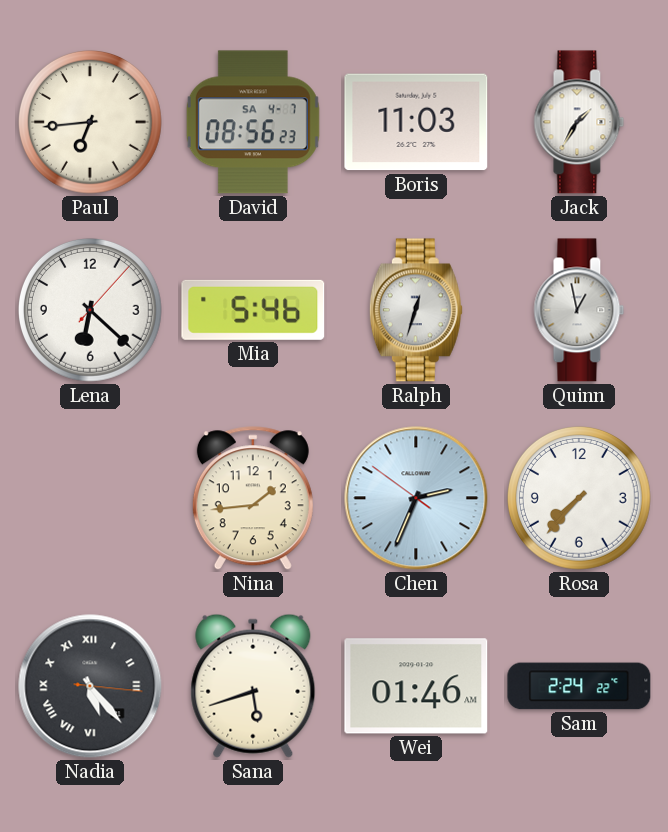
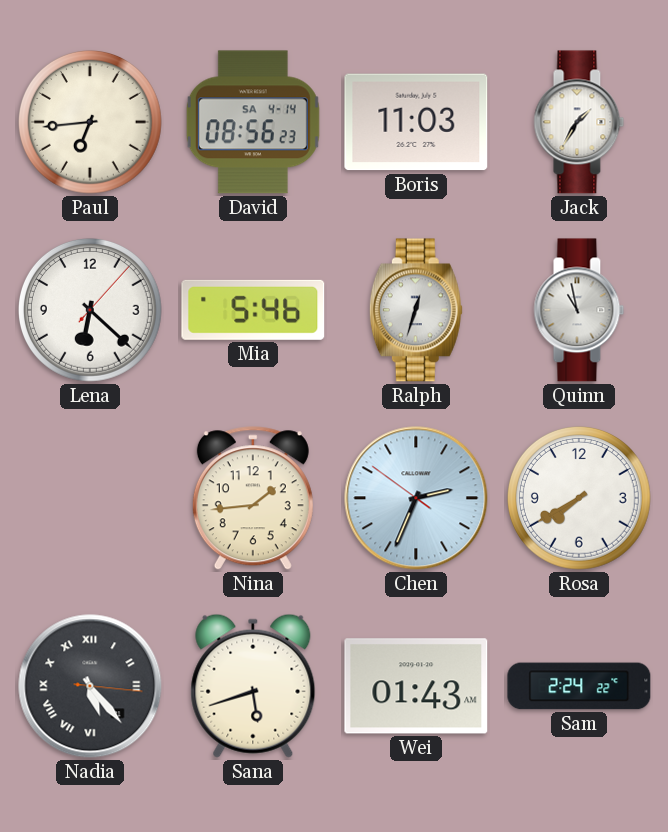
David date: SA 4-7 -> SA 4-14 (253, 122)
Quinn: 12:58 -> 10:58 (579, 310)
Rosa: 7:37 -> 7:40 (579, 498)
Wei: 01:46 -> 01:43 (416, 686)
